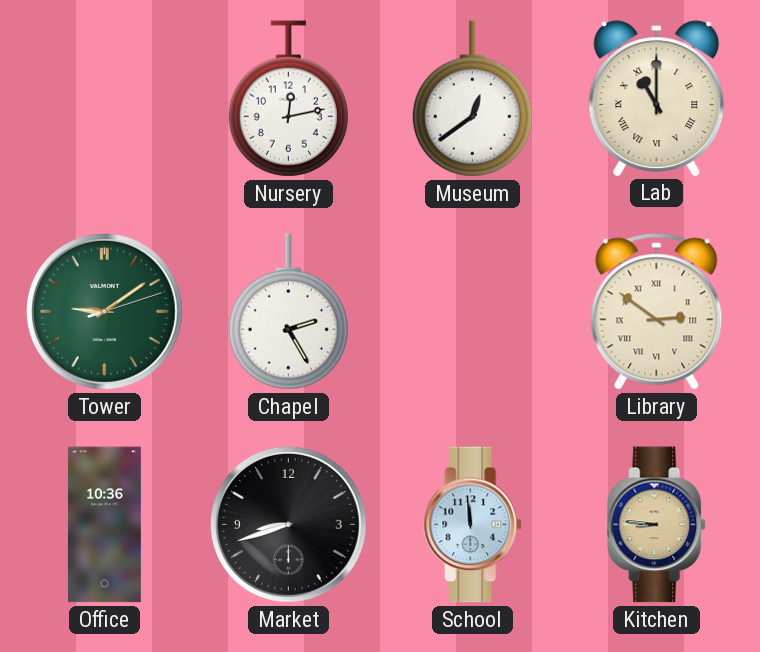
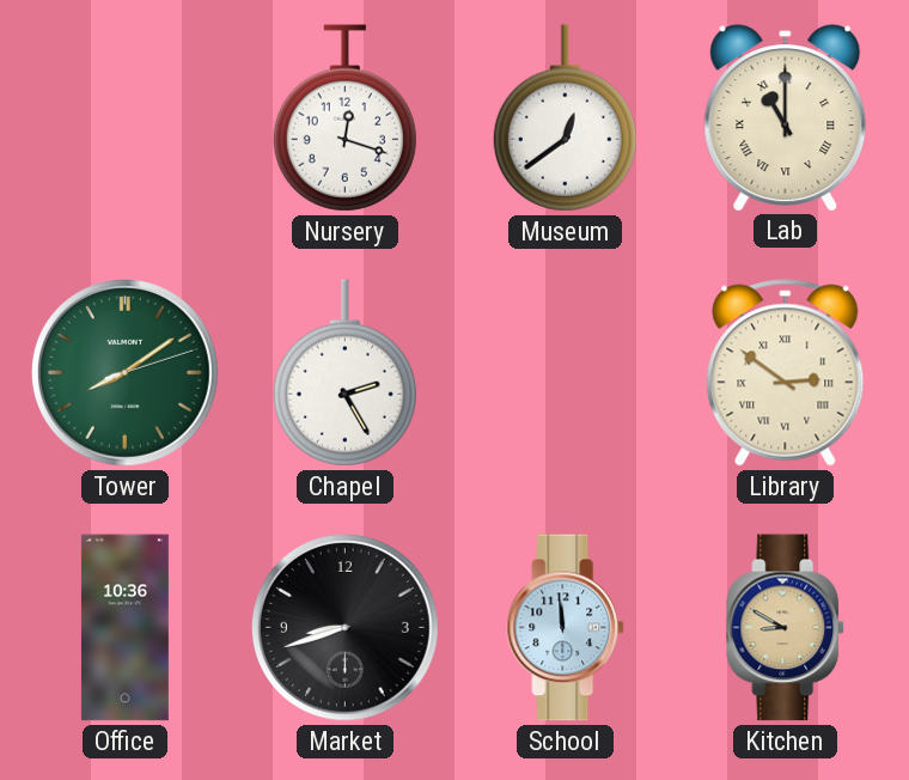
Nursery: 12:13 -> 12:18 (344, 118)
Tower: 9:09 -> 8:09 (124, 372)
Kitchen: 8:46 -> 8:50 (786, 628)
